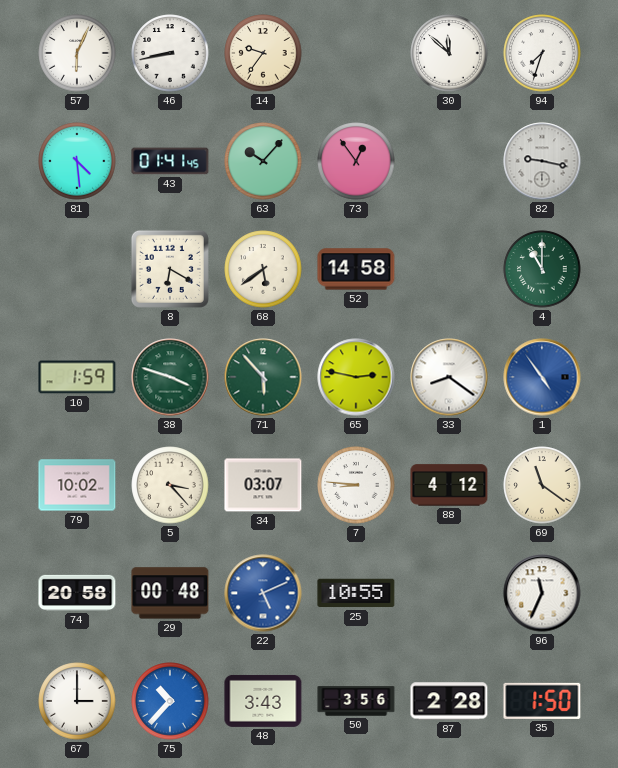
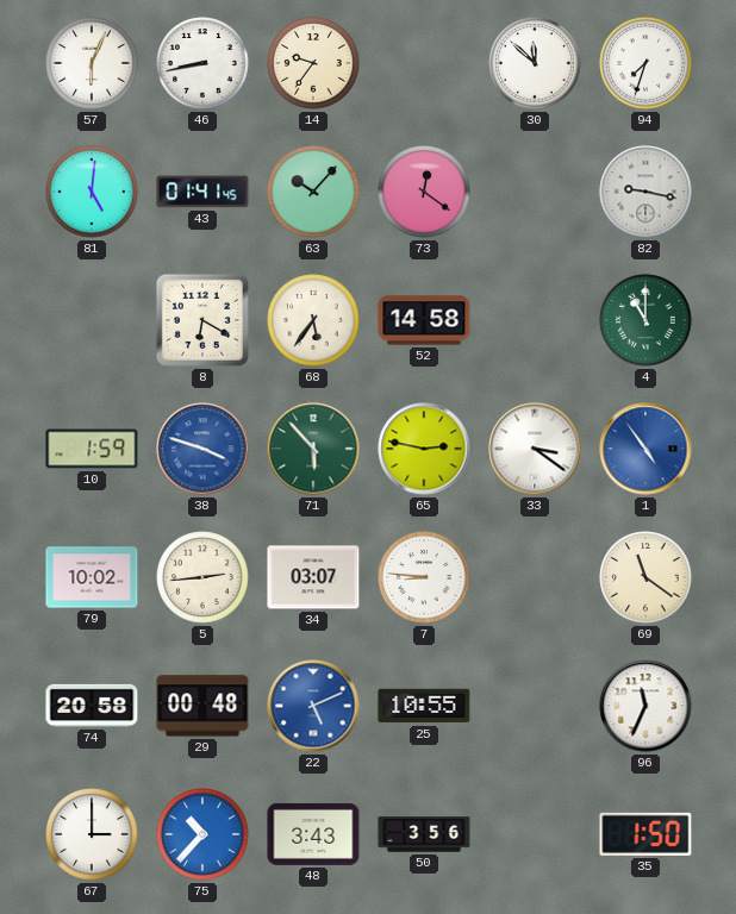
81: 4:29 -> 5:01 (92, 192)
73: 12:54 -> 12:21 (424, 192)
68: 5:39 -> 5:36 (313, 320)
38 dial: green -> blue (202, 449)
33: 8:21 -> 3:21 (535, 449)
5: 3:23 -> 2:44 (202, 577)
88: 4:12 -> none (449, 485)
87: 2:28 -> none (449, 701)
